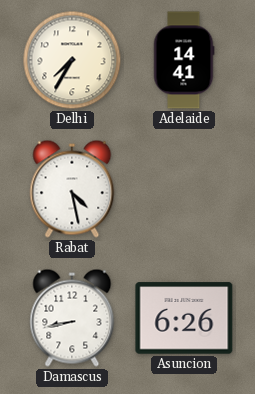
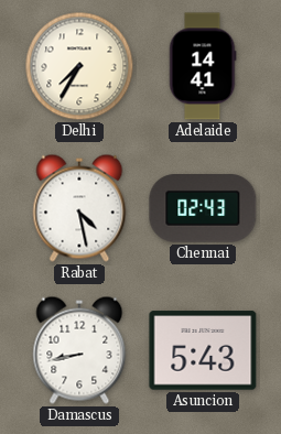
Chennai: none -> 02:43 (203, 208)
Asuncion: 6:26 -> 5:43 (203, 350)
